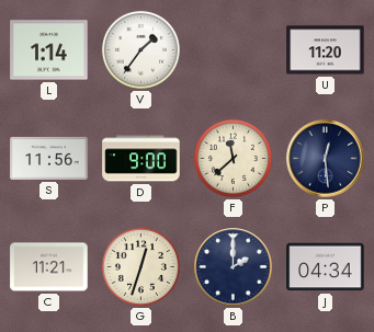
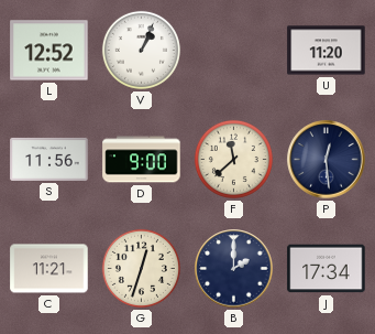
L: 1:14 -> 12:52 (49, 51)
V: 1:36 -> 1:04 (141, 50)
J: 04:34 -> 17:34 (327, 269)
